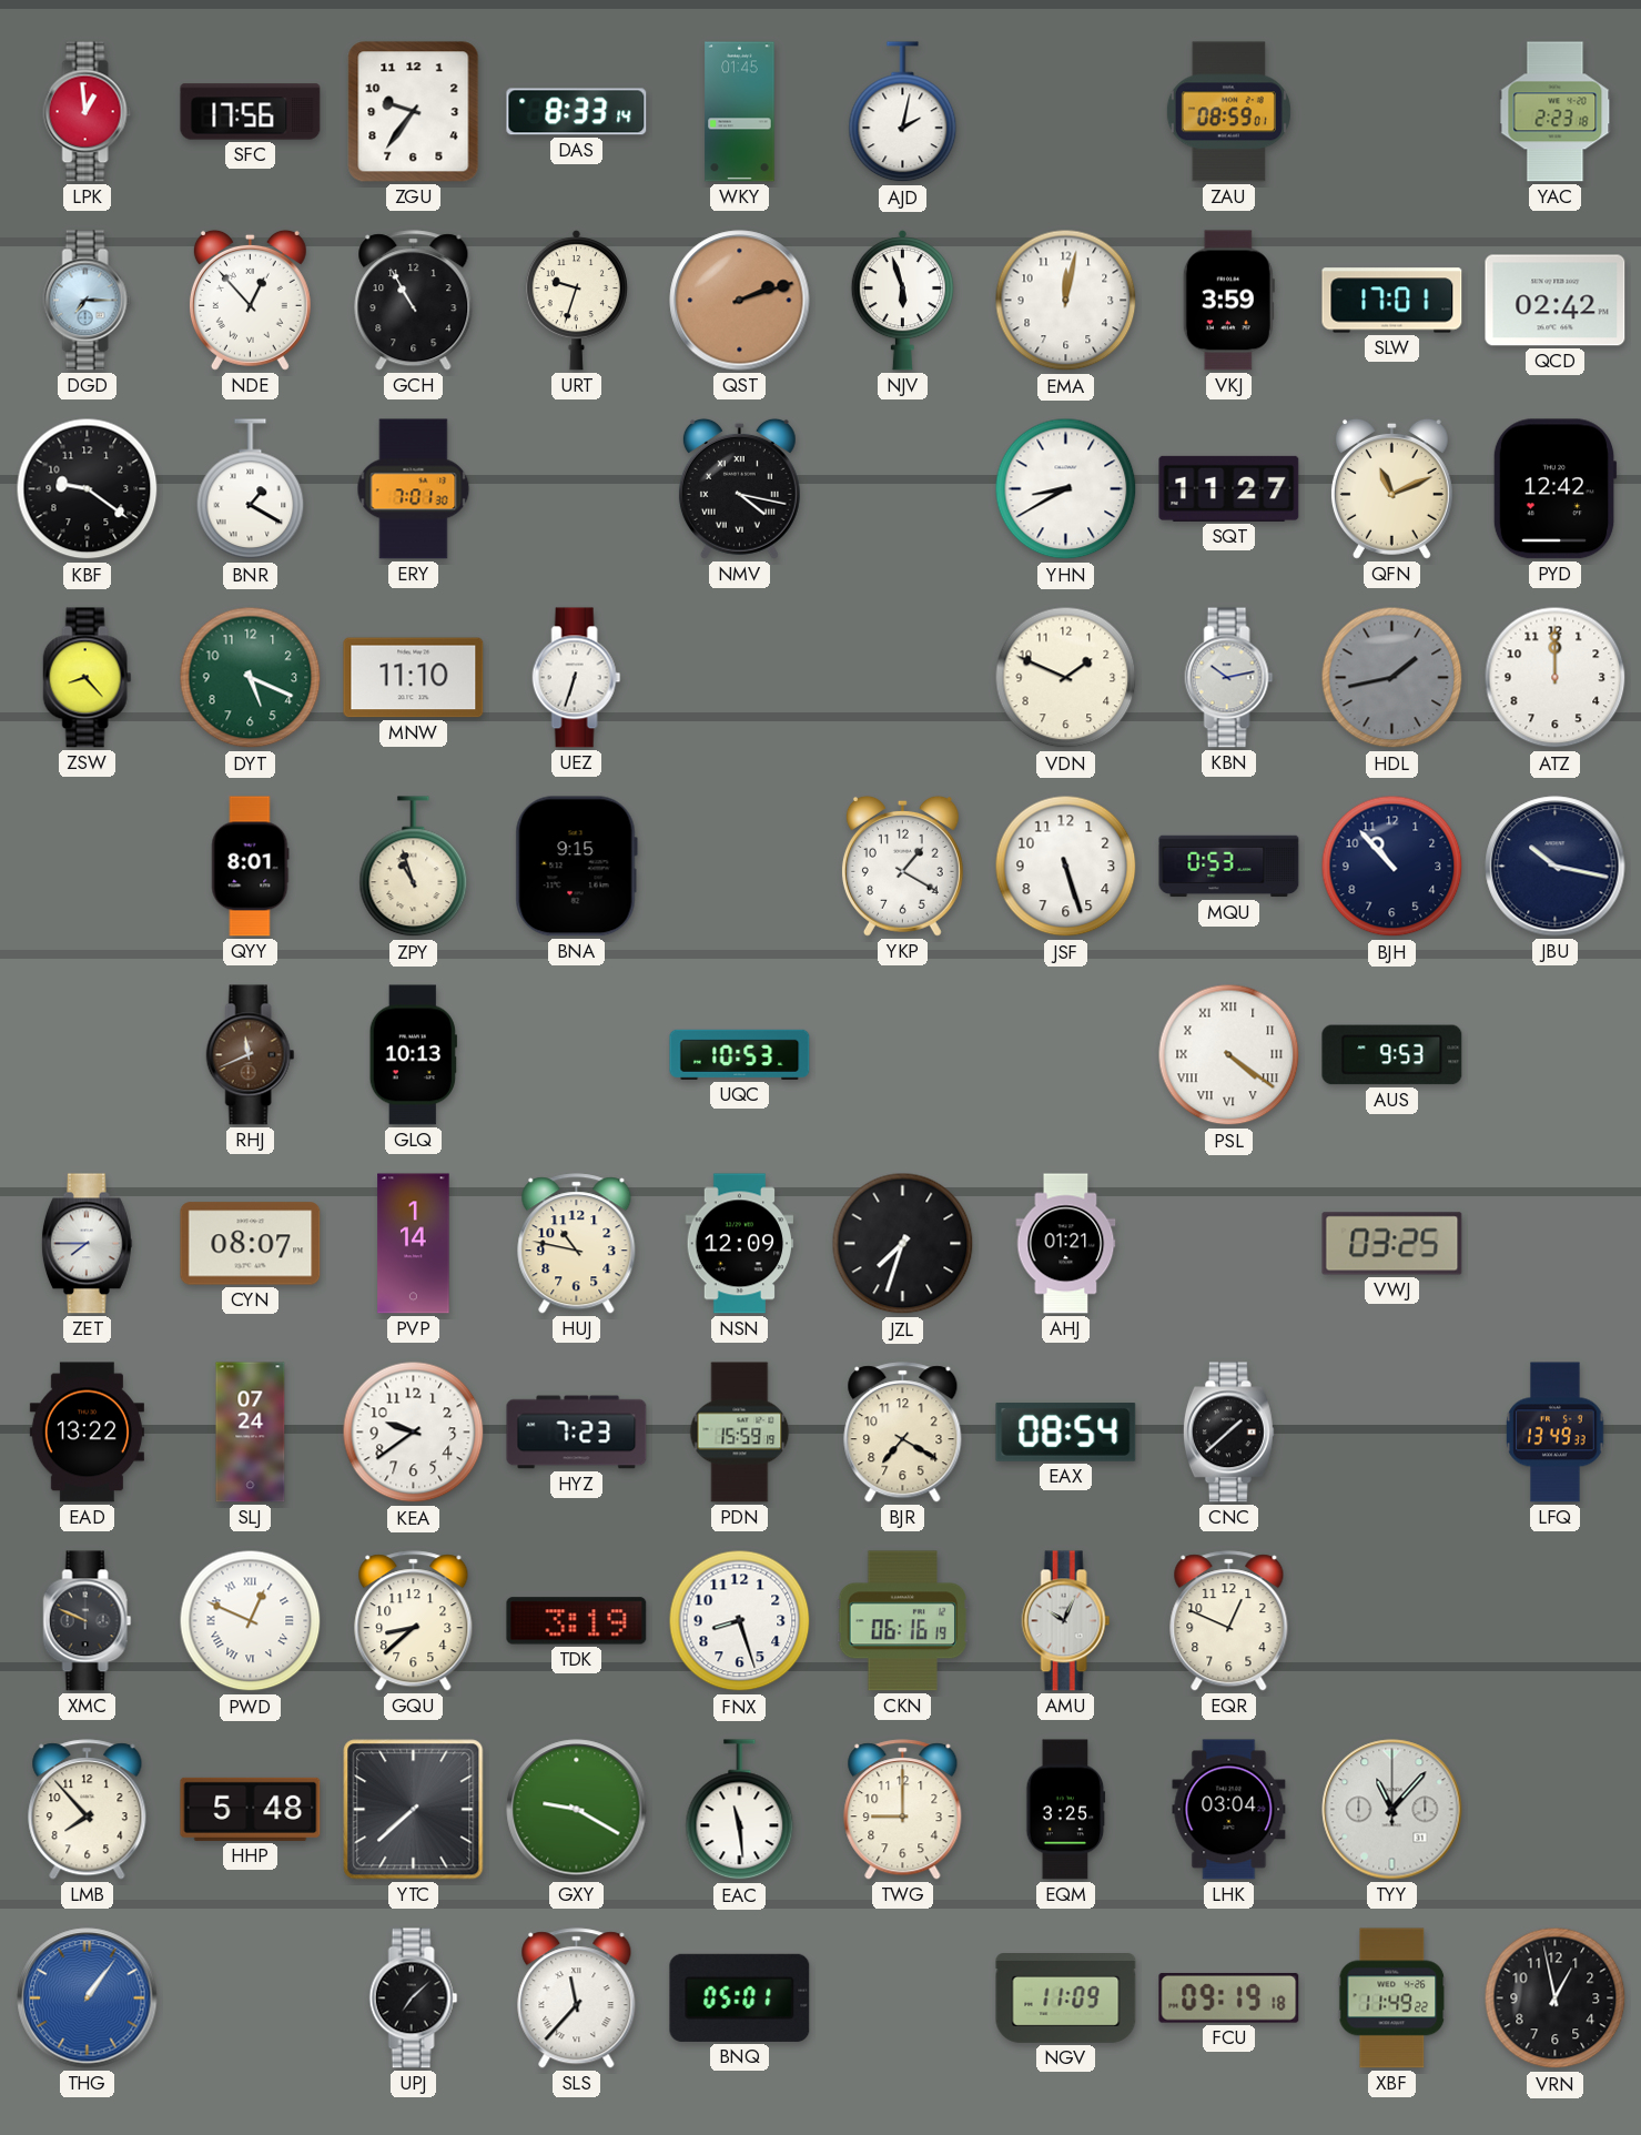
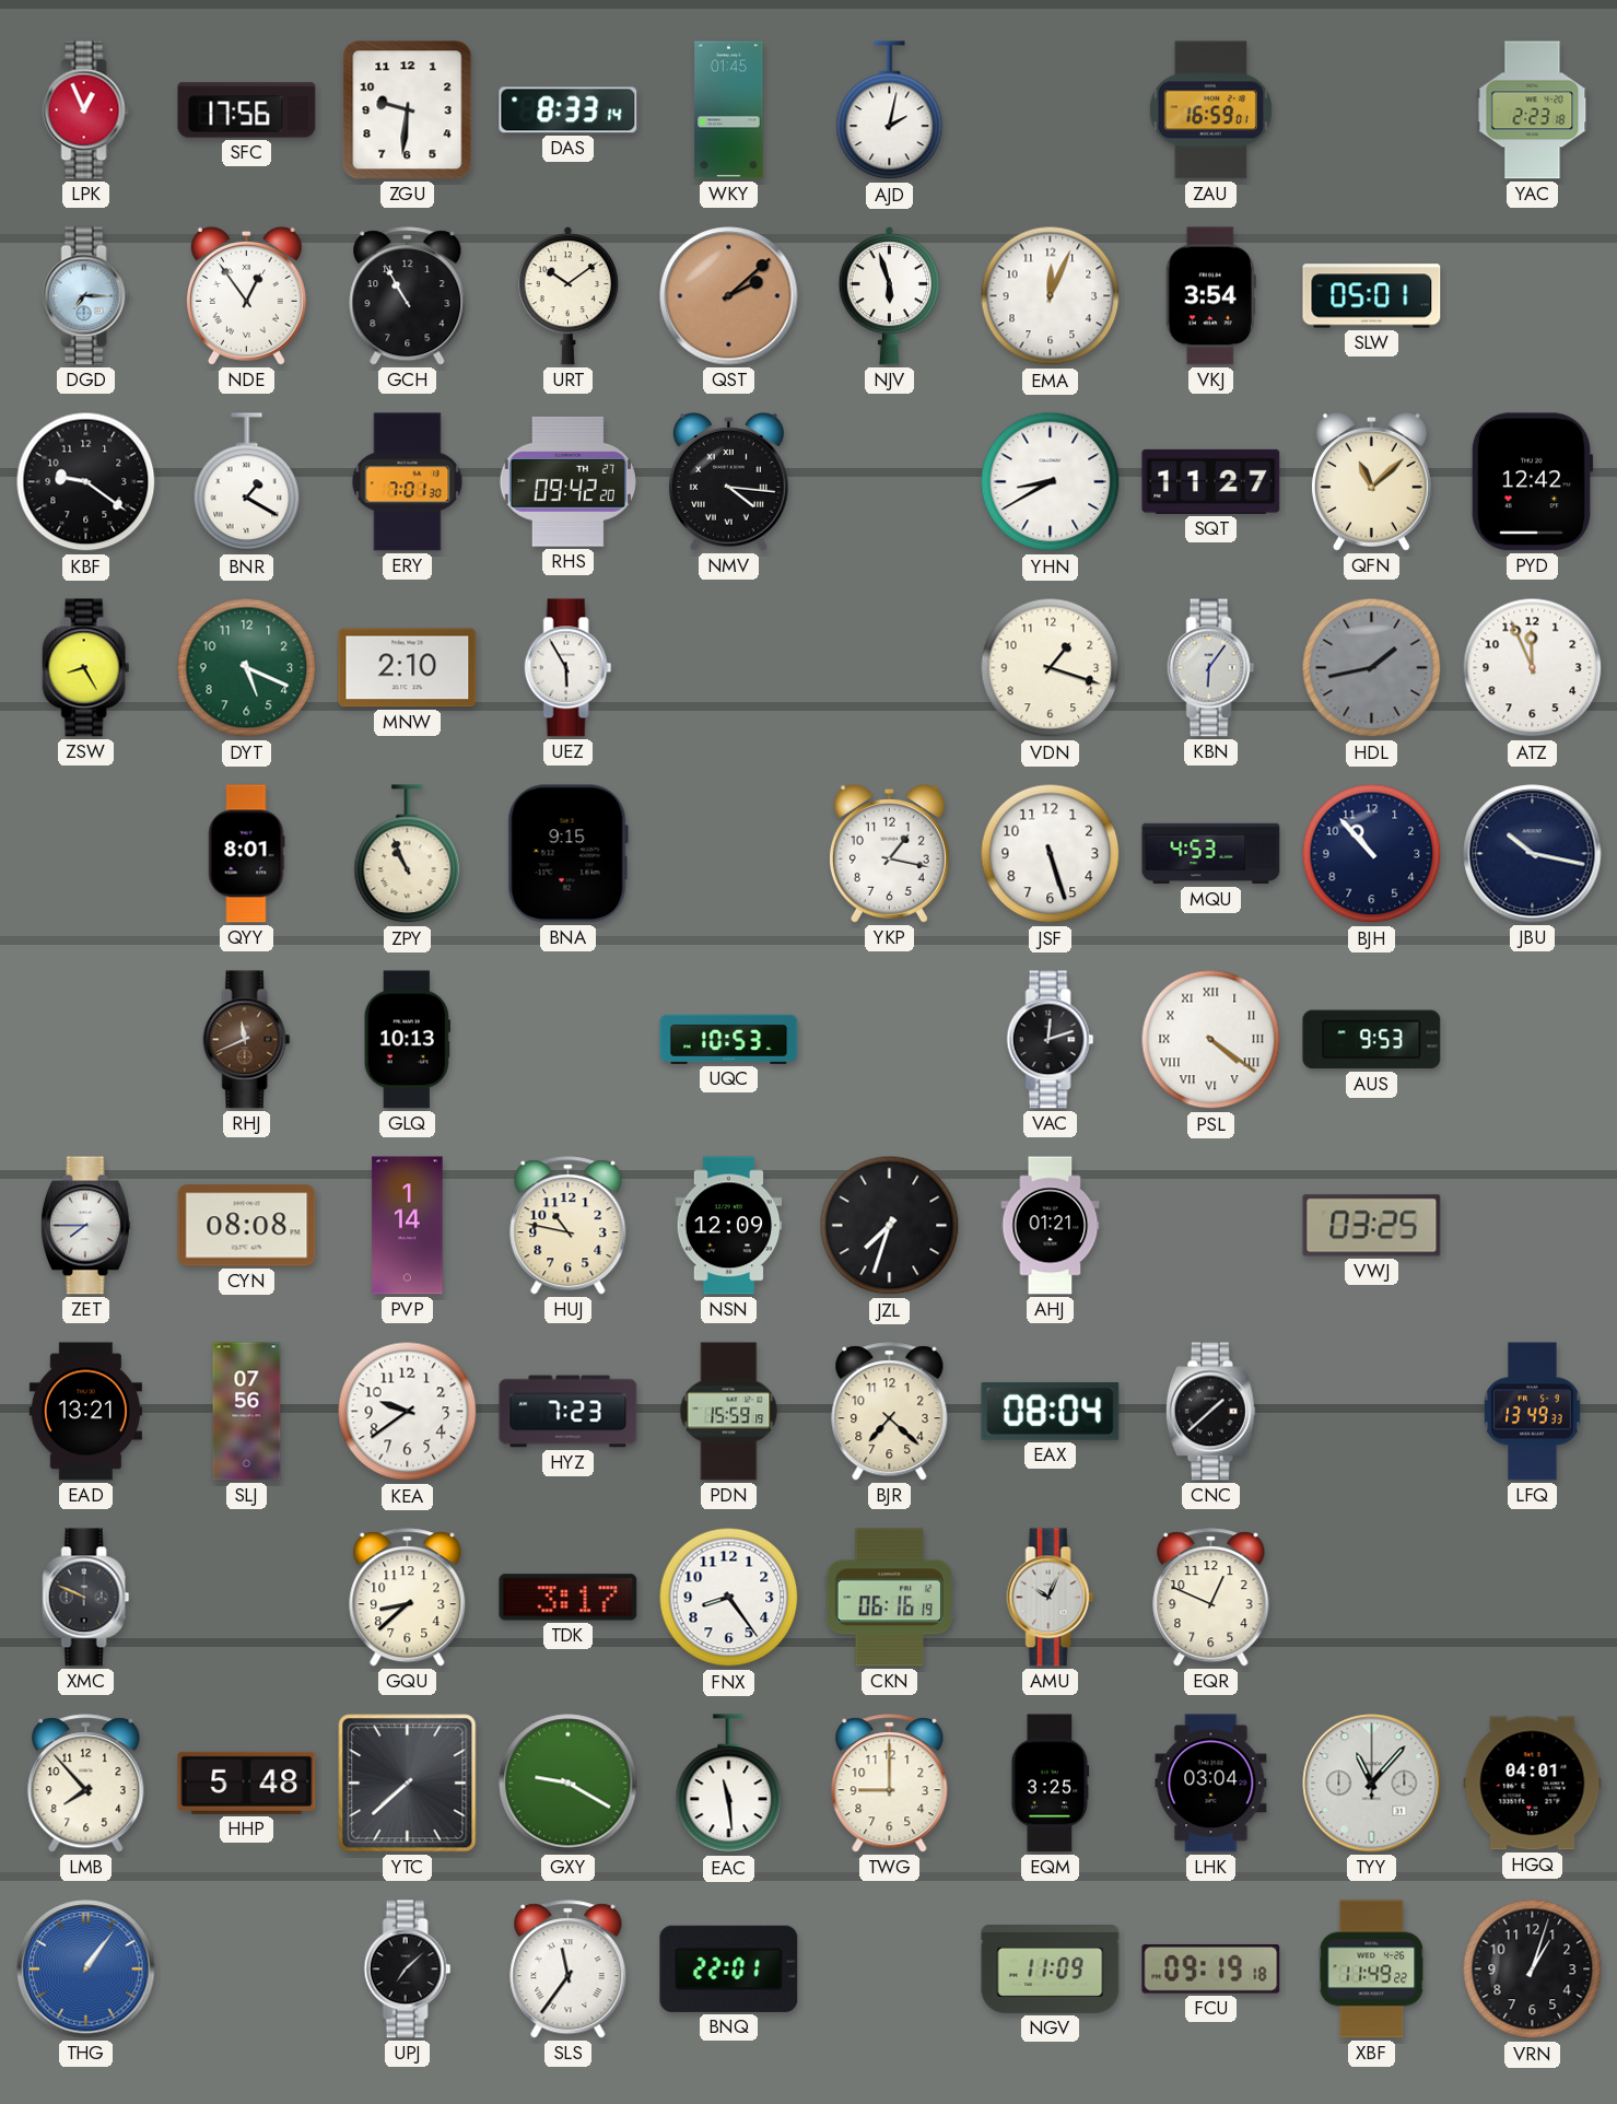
LPK: 12:59 -> 12:56 (86, 110)
ZGU: 9:36 -> 9:31 (408, 110)
ZAU: 08:59 -> 16:59 (1210, 110)
NDE: 12:53 -> 12:54 (246, 295)
URT: 9:33 -> 10:09 (567, 295)
QST: 2:12 -> 2:08 (729, 296)
EMA: 12:02 -> 12:04 (1051, 296)
VKJ: 3:59 -> 3:54 (1210, 296)
SLW: 17:01 -> 05:01 (1372, 296)
QCD: 02:42 -> none (1556, 301)
RHS: none -> 09:42 (567, 481)
NMV: 4:17 -> 4:16 (728, 481)
QFN: 11:11 -> 11:08 (1371, 481)
ZSW: 8:23 -> 8:25 (86, 668)
MNW: 11:10 -> 2:10 (408, 668)
UEZ: 6:33 -> 5:55 (569, 668)
VDN: 1:49 -> 1:18 (1051, 668)
KBN: 10:13 -> 6:06 (1211, 668)
ATZ: 12:00 -> 11:56 (1533, 668)
ZPY: 10:57 -> 10:56 (408, 854)
YKP: 1:20 -> 1:17 (889, 853)
MQU: 0:53 -> 4:53 (1211, 854)
VAC: none -> 12:12 (1051, 1040)
CYN: 08:07 -> 08:08 (247, 1226)
EAD: 13:22 -> 13:21 (85, 1412)
SLJ: 07:24 -> 07:56 (247, 1412)
BJR: 7:20 -> 7:22 (890, 1412)
EAX: 08:54 -> 08:04 (1051, 1412)
PWD: 12:49 -> none (251, 1621)
TDK: 3:19 -> 3:17 (569, 1598)
FNX: 8:27 -> 8:24 (729, 1598)
HGQ: none -> 04:01 (1533, 1784)
SLS: 11:37 -> 11:36 (569, 1969)
BNQ: 05:01 -> 22:01 (729, 1968)
VRN: 12:58 -> 1:03 (1533, 1969)
